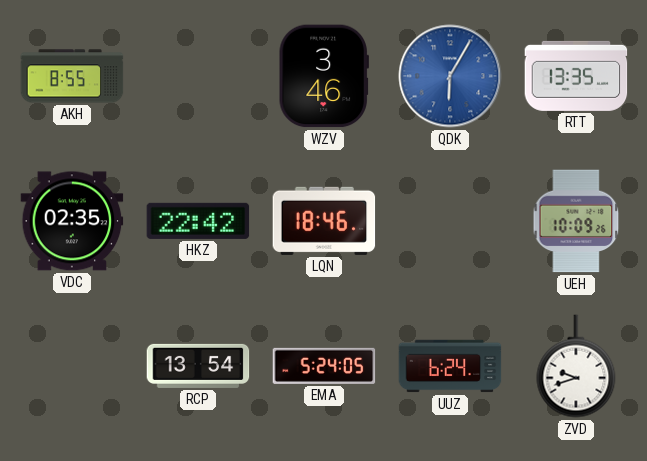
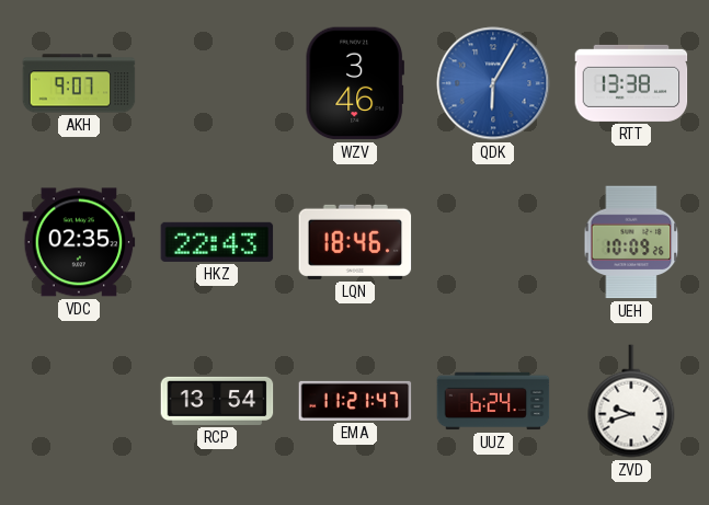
AKH: 8:55 -> 9:07 (79, 83)
RTT: 13:35 -> 13:38 (631, 83)
HKZ: 22:42 -> 22:43 (217, 242)
EMA: 5:24 -> 11:21 (355, 401)
